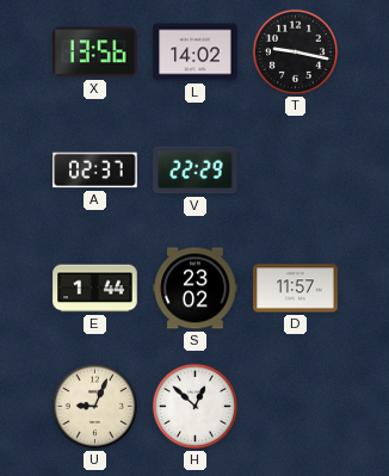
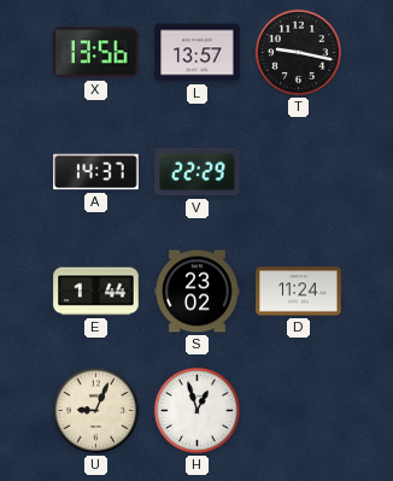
L: 14:02 -> 13:57 (198, 53)
A: 02:37 -> 14:37 (96, 172)
D: 11:57 -> 11:24 (299, 292)
H: 12:52 -> 12:57 (196, 410)
